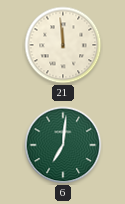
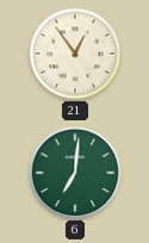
21: 11:59 -> 12:54 (75, 54)
